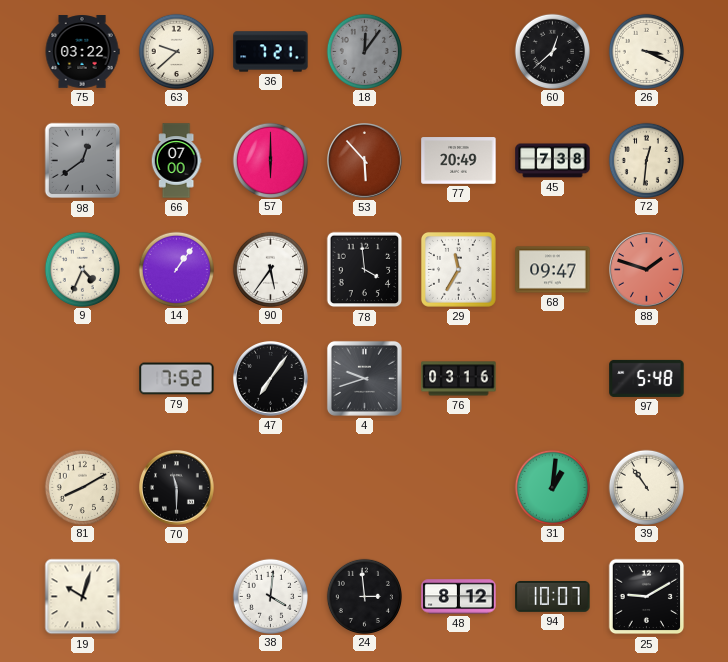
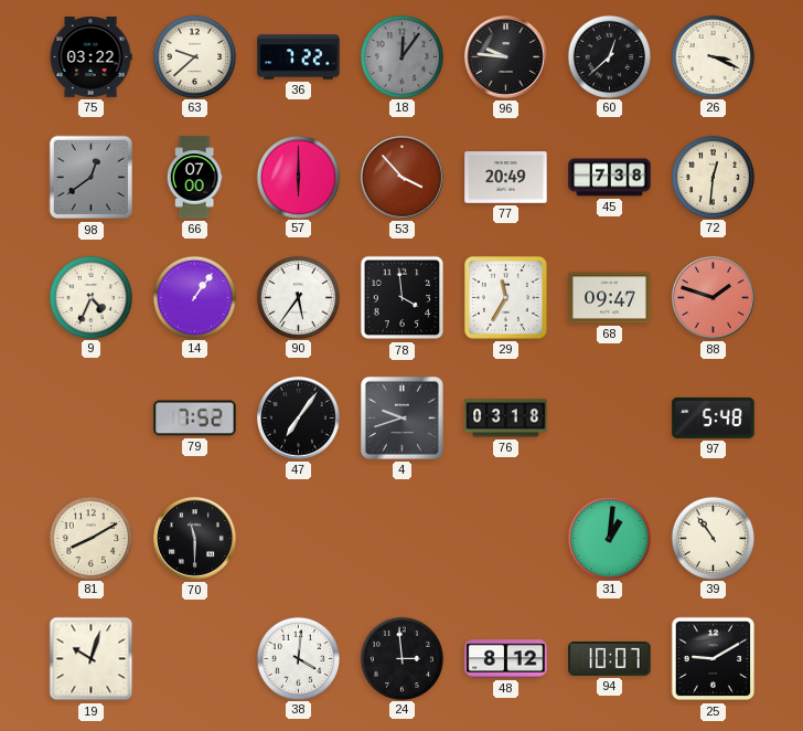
36: 7:21 -> 7:22 (299, 57)
96: none -> 9:46 (506, 57)
53: 5:53 -> 3:53 (403, 178)
76: 03:16 -> 03:18 (506, 419)
